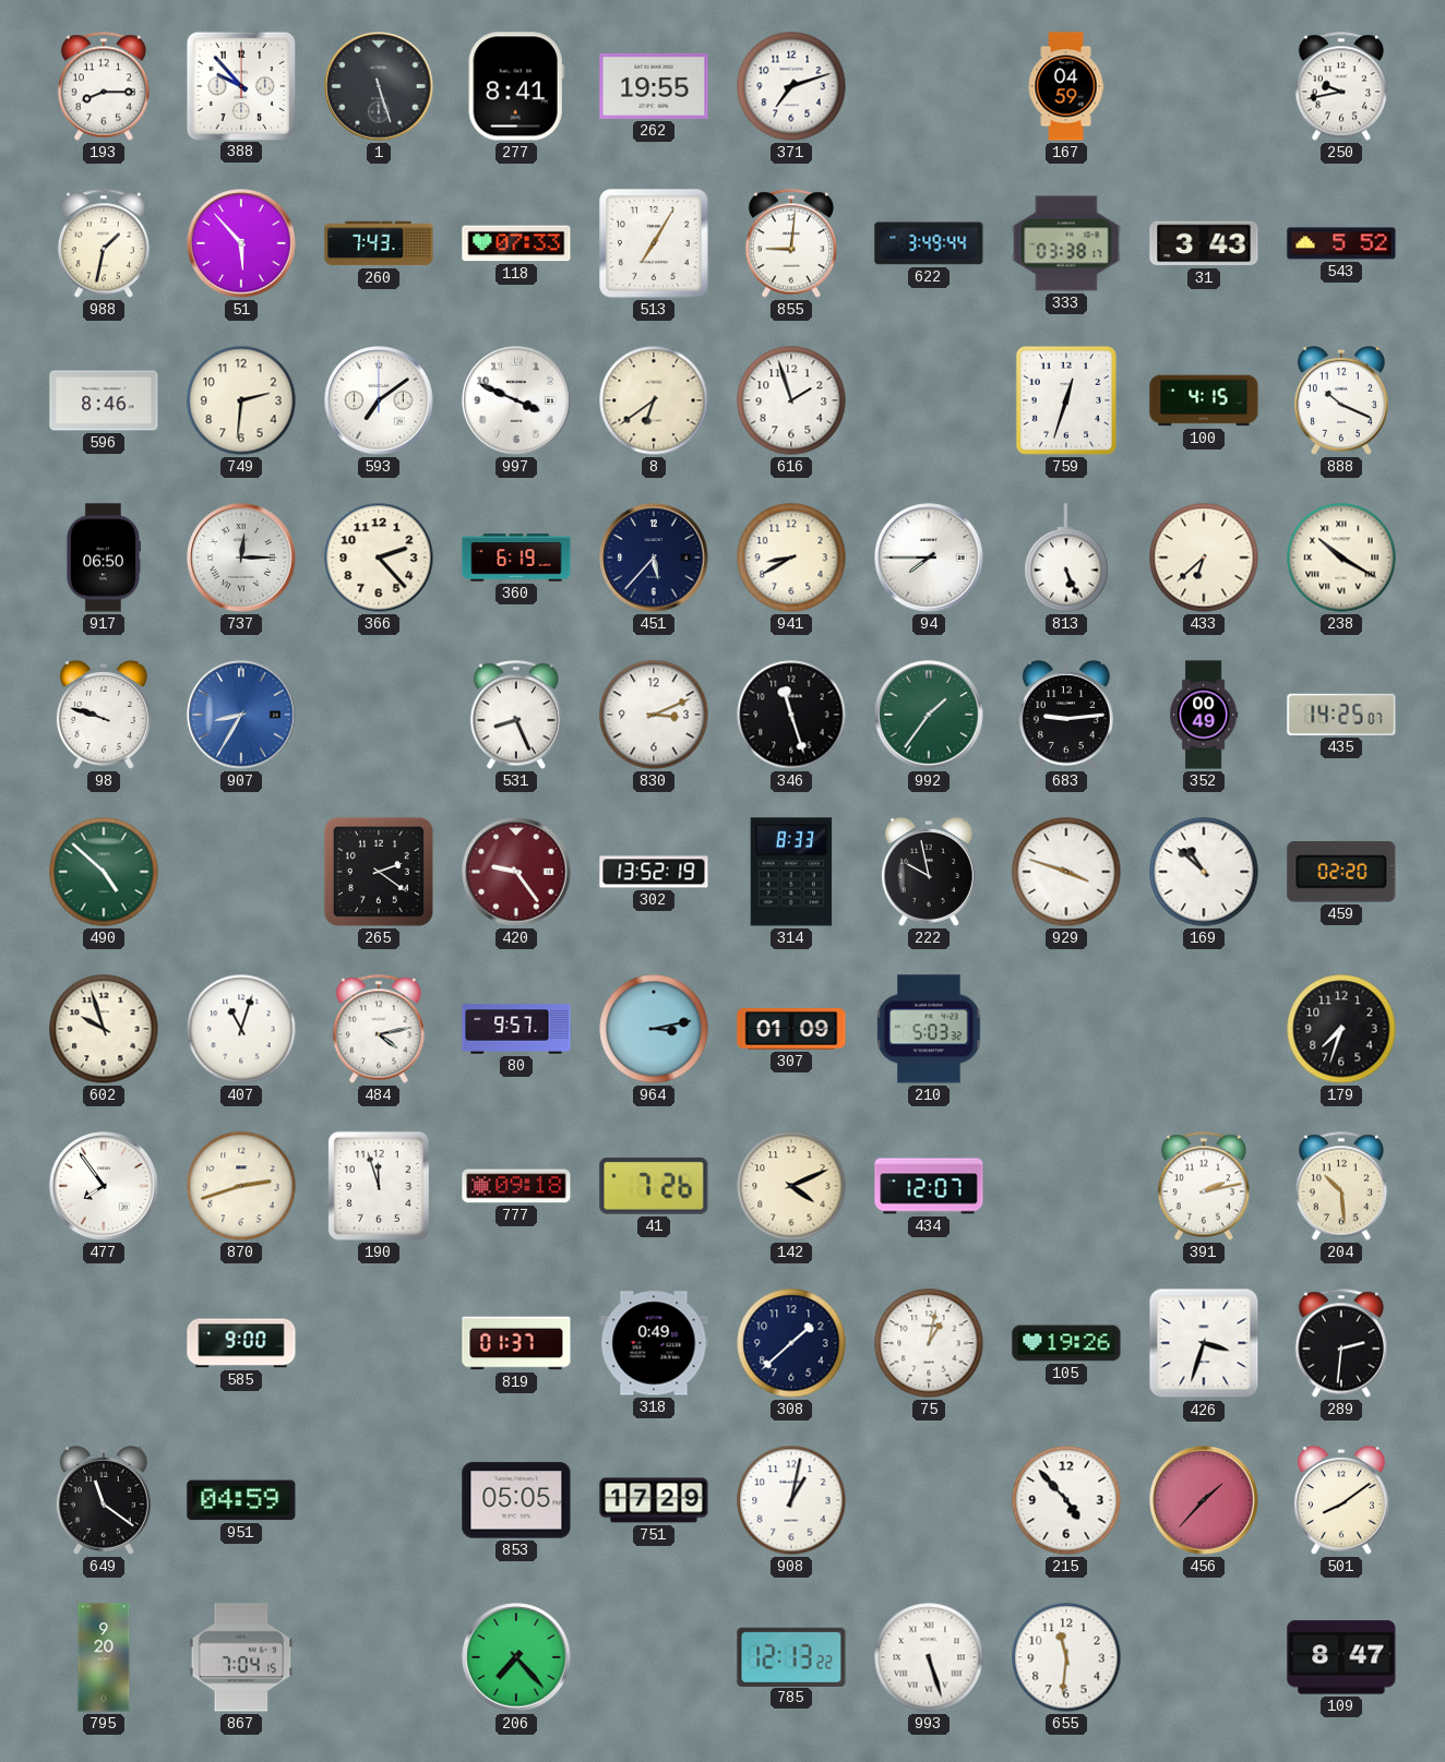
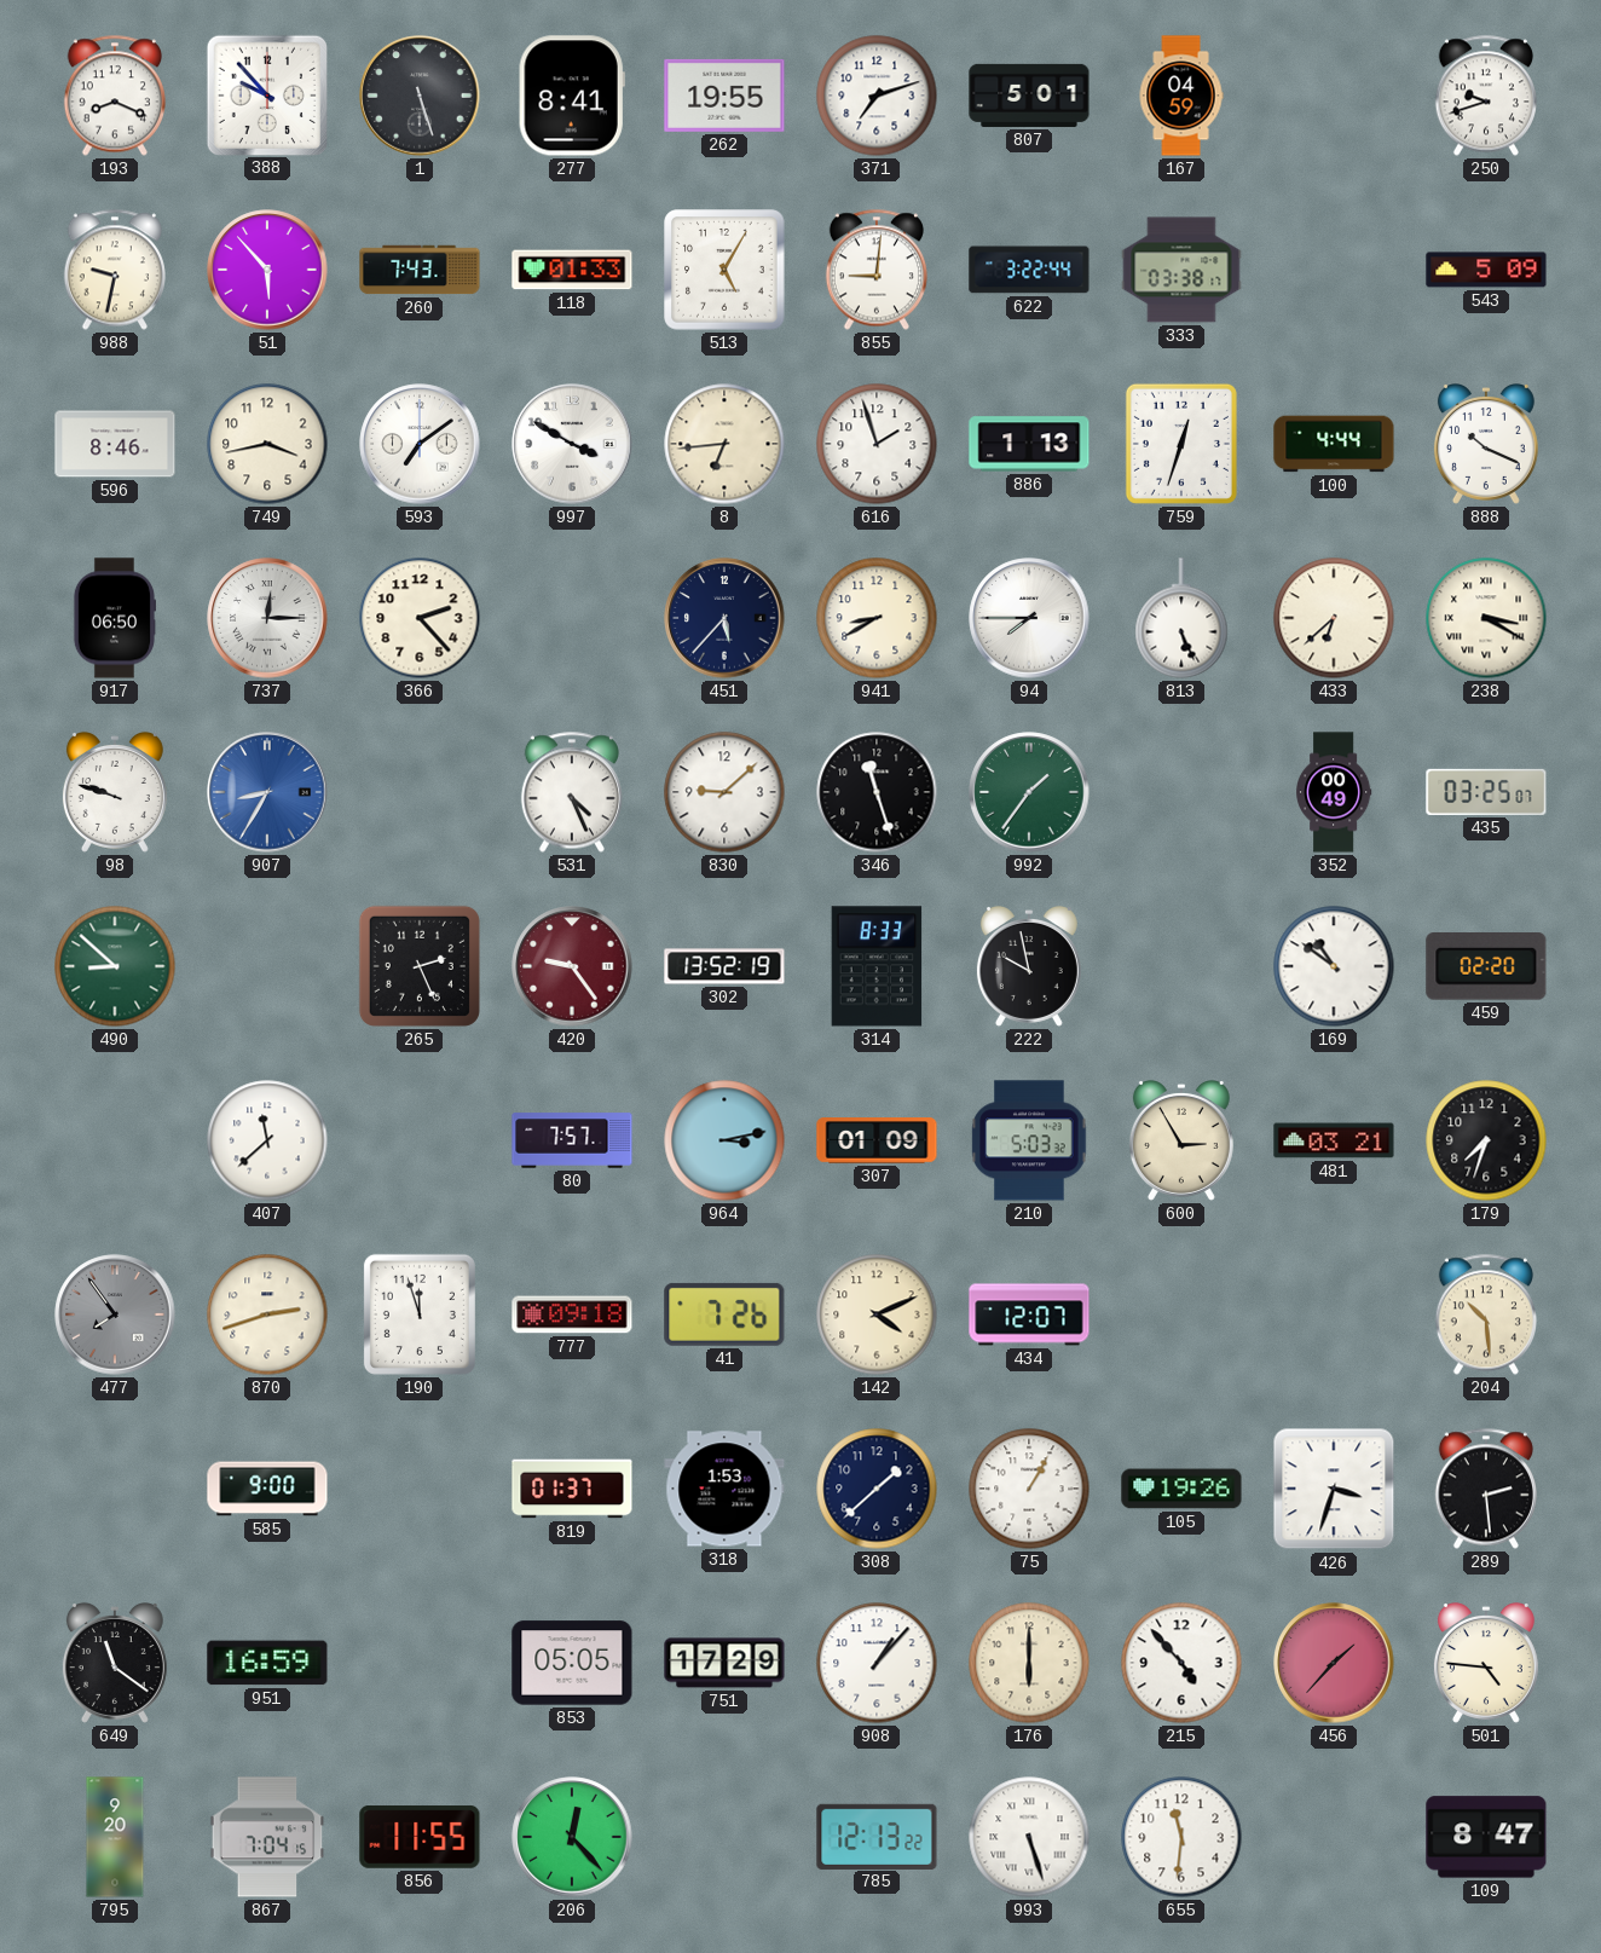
193: 8:15 -> 8:19 (115, 96)
807: none -> 5:01 (1029, 96)
250: 9:43 -> 9:42 (1486, 96)
988: 1:32 -> 9:32 (115, 270)
118: 07:33 -> 01:33 (572, 270)
513: 7:05 -> 5:05 (724, 270)
622: 3:49 -> 3:22 (1029, 270)
31: 3:43 -> none (1204, 243)
543: 5:52 -> 5:09 (1486, 270)
749: 2:31 -> 3:43 (267, 444)
997: 3:49 -> 3:50 (572, 444)
8: 6:39 -> 6:44 (724, 444)
886: none -> 1:13 (1029, 444)
100: 4:15 -> 4:44 (1334, 444)
360: 6:19 -> none (516, 558)
238: 10:20 -> 3:20 (1486, 618)
531: 8:26 -> 4:26 (572, 792)
830: 3:11 -> 9:08 (724, 792)
683: 9:14 -> none (1066, 716)
435: 14:25 -> 03:25 (1486, 792)
490: 4:52 -> 8:52 (115, 966)
265: 2:21 -> 2:26 (420, 966)
929: 3:48 -> none (1066, 872)
169: 10:52 -> 10:51 (1334, 966)
602: 9:57 -> none (104, 1029)
407: 11:03 -> 11:38 (267, 1140)
484: 4:13 -> none (379, 1029)
80: 9:57 -> 7:57 (572, 1140)
600: none -> 2:55 (1181, 1142)
481: none -> 03:21 (1334, 1140)
477 dial: white -> grey (115, 1314)
391: 2:13 -> none (1204, 1186)
318: 0:49 -> 1:53 (724, 1489)
75: 1:02 -> 1:05 (1029, 1489)
289: 2:31 -> 2:29 (1486, 1489)
951: 04:59 -> 16:59 (267, 1663)
908: 1:02 -> 1:07 (877, 1663)
176: none -> 6:00 (1029, 1663)
501: 8:09 -> 4:46 (1486, 1664)
856: none -> 11:55 (420, 1838)
206: 7:23 -> 12:23 (572, 1837)
